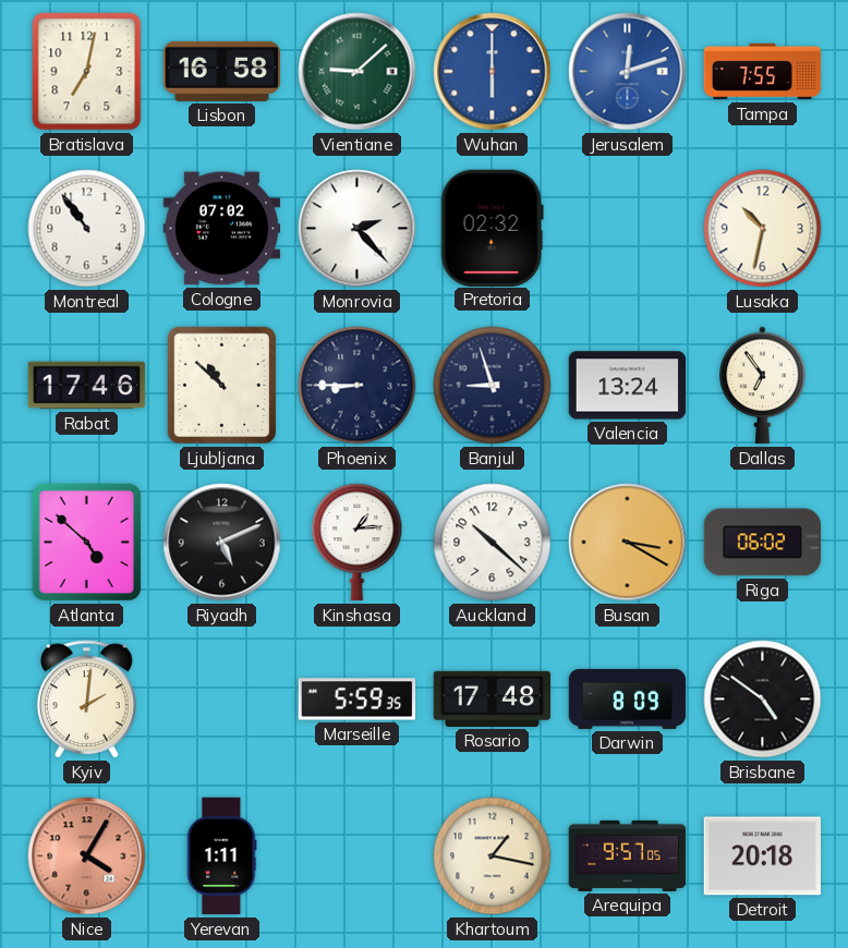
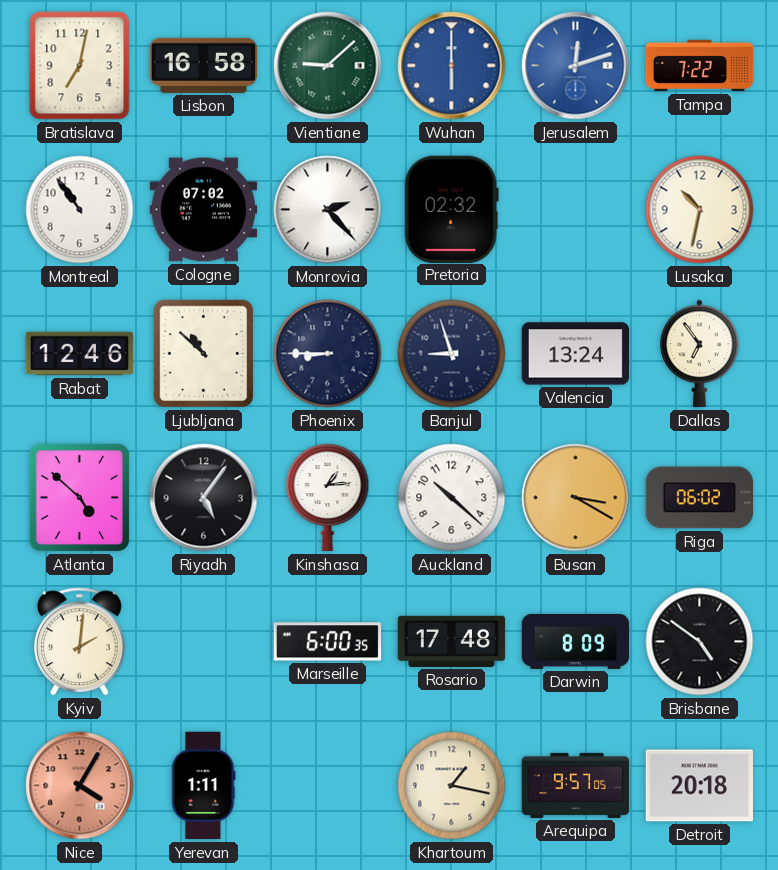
Tampa: 7:55 -> 7:22 (700, 66)
Rabat: 17:46 -> 12:46 (80, 354)
Riyadh: 5:11 -> 5:06 (204, 498)
Marseille: 5:59 -> 6:00 (328, 642)
